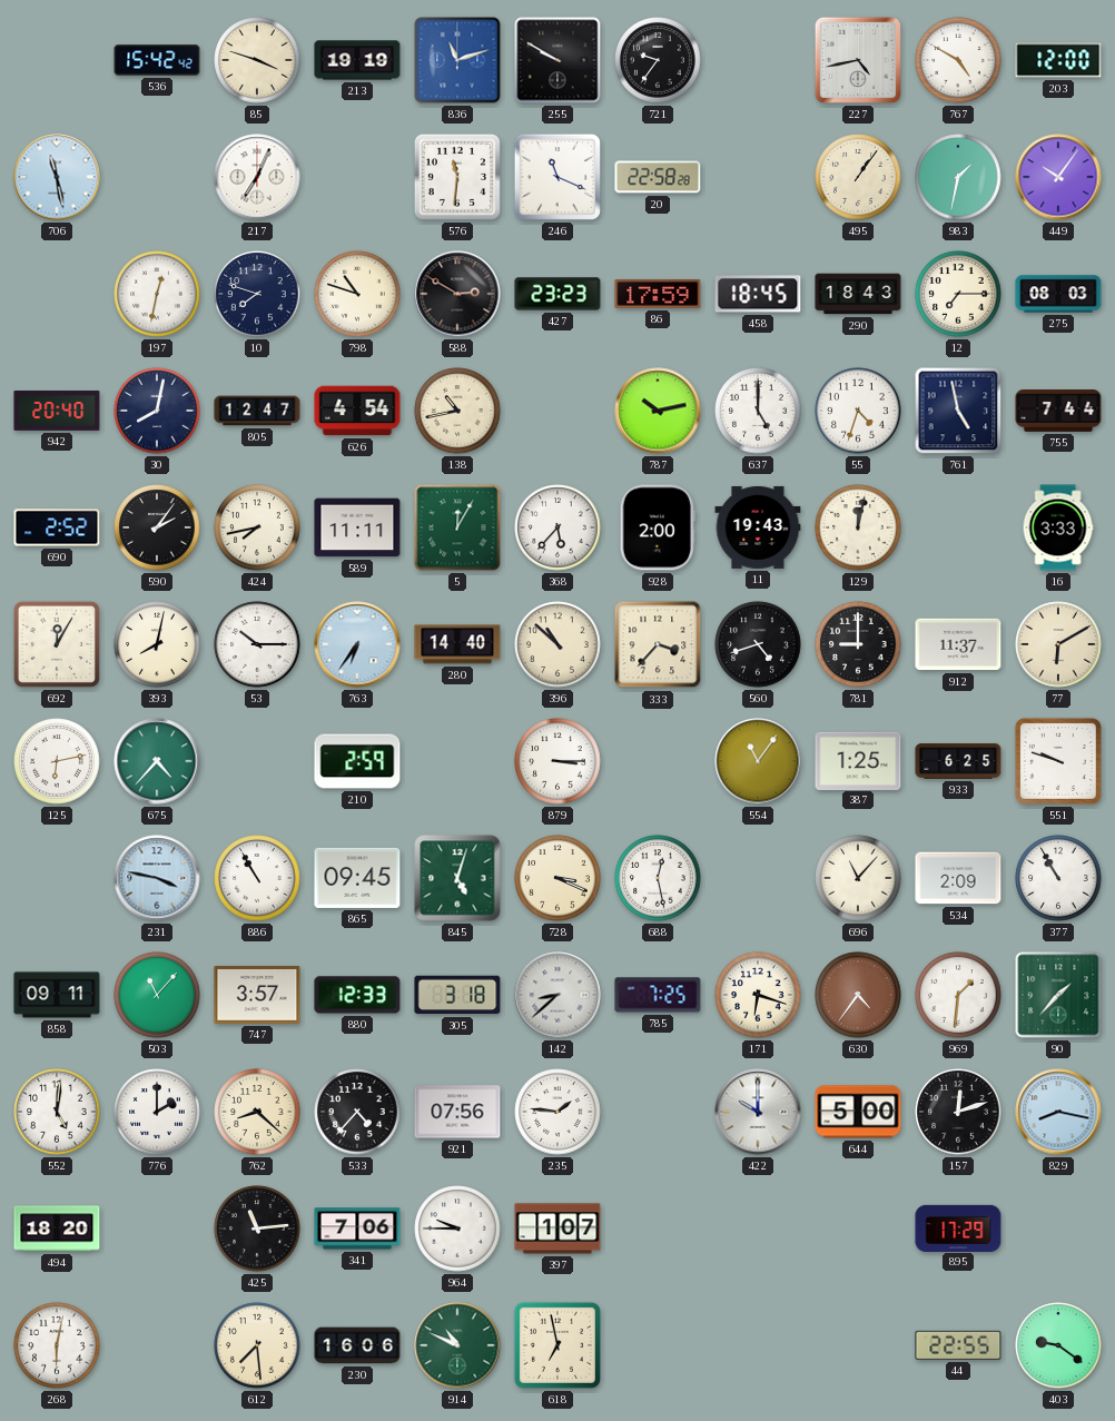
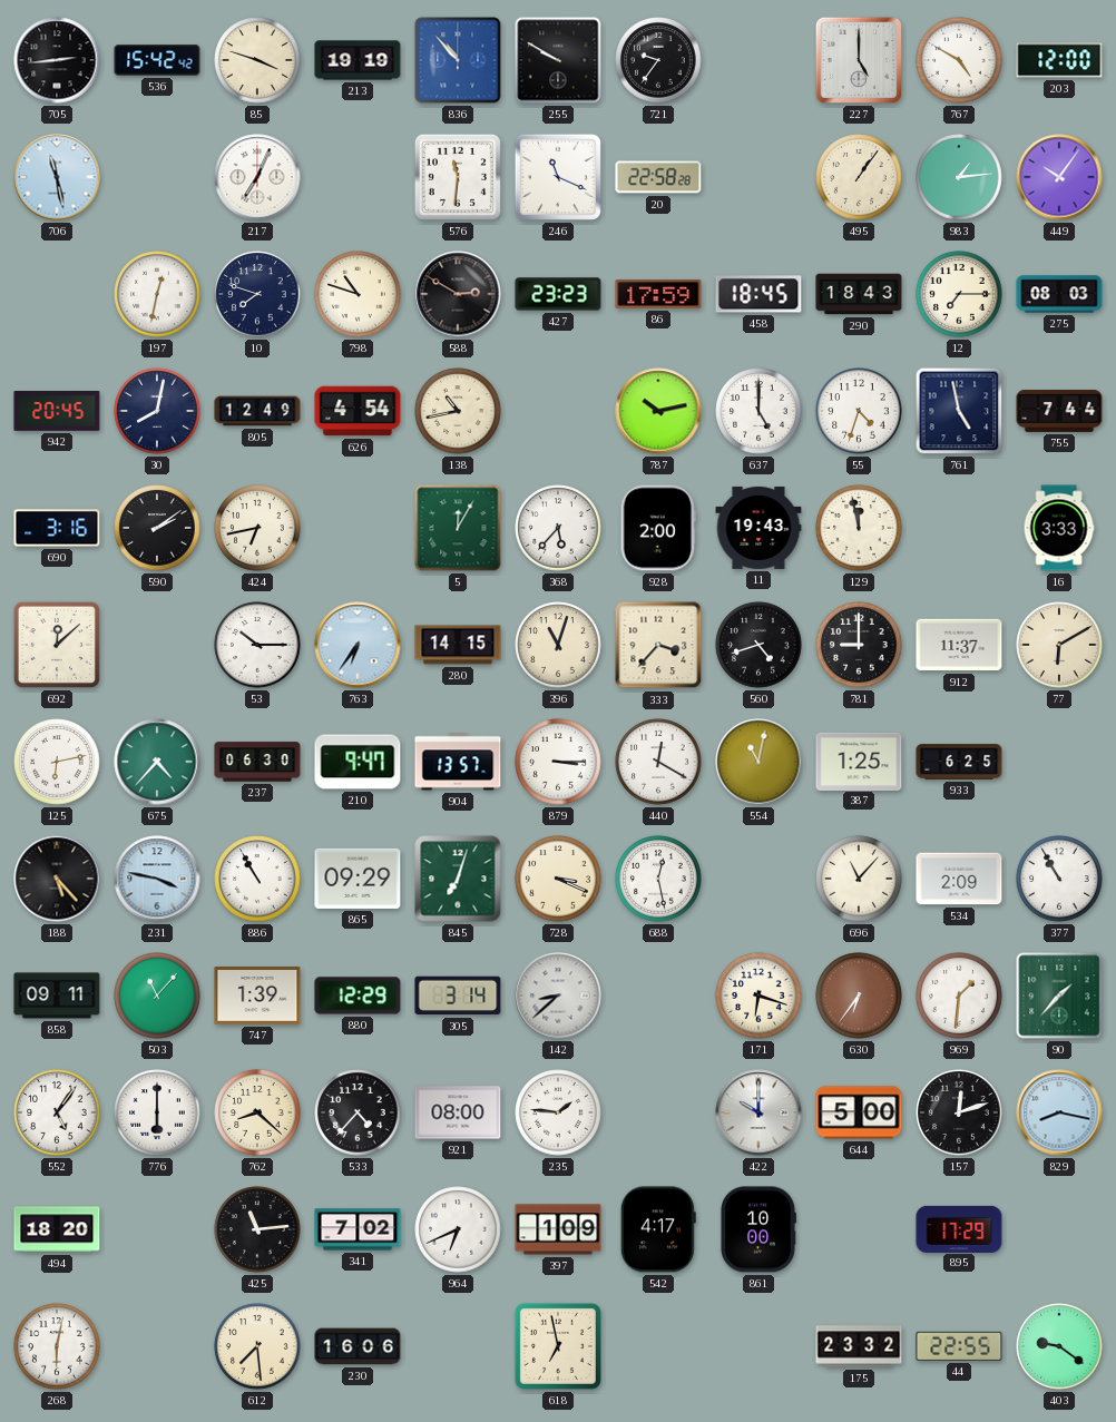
705: none -> 2:44 (57, 60)
836: 11:12 -> 10:53 (458, 60)
227: 4:43 -> 5:00 (859, 60)
983: 1:32 -> 1:14 (959, 177)
942: 20:40 -> 20:45 (57, 412)
805: 12:47 -> 12:49 (257, 411)
690: 2:52 -> 3:16 (57, 528)
590: 2:06 -> 2:09 (157, 528)
424: 7:43 -> 6:43 (257, 528)
589: 11:11 -> none (357, 527)
129: 12:02 -> 11:58 (859, 528)
692: 12:05 -> 12:08 (57, 645)
393: 8:02 -> none (157, 644)
280: 14:40 -> 14:15 (458, 645)
396: 10:52 -> 11:03 (558, 645)
237: none -> 06:30 (257, 762)
210: 2:59 -> 9:47 (358, 762)
904: none -> 13:57 (458, 762)
440: none -> 12:20 (658, 762)
554: 11:06 -> 11:02 (758, 762)
551: 9:48 -> none (1058, 761)
188: none -> 5:23 (57, 879)
865: 09:45 -> 09:29 (358, 879)
845: 5:03 -> 7:03 (458, 879)
747: 3:57 -> 1:39 (257, 996)
880: 12:33 -> 12:29 (358, 996)
305: 3:18 -> 3:14 (458, 996)
785: 7:25 -> none (658, 995)
630: 4:36 -> 6:36 (859, 996)
552: 5:01 -> 5:06 (57, 1112)
776: 2:00 -> 6:00 (157, 1112)
921: 07:56 -> 08:00 (458, 1112)
341: 7:06 -> 7:02 (358, 1229)
964: 9:45 -> 6:41 (458, 1229)
397: 1:07 -> 1:09 (558, 1229)
542: none -> 4:17 (658, 1229)
861: none -> 10:00 (758, 1229)
914: 10:49 -> none (457, 1345)
175: none -> 23:32 (859, 1346)
